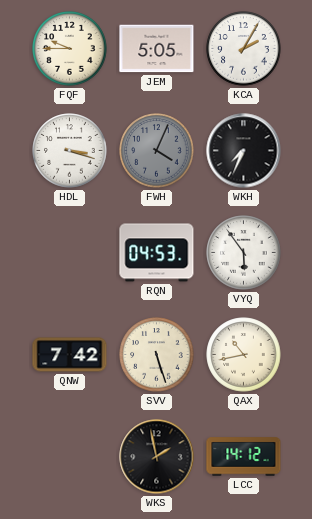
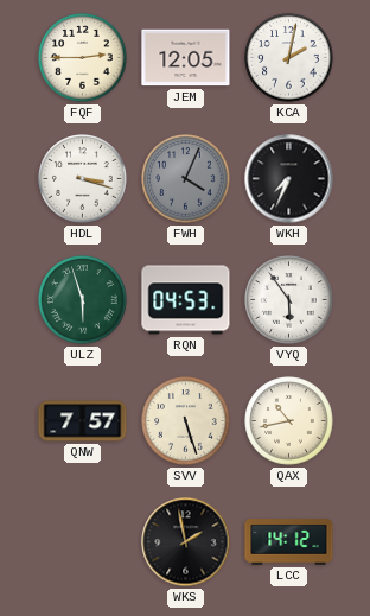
FQF: 9:45 -> 2:45 (83, 58)
JEM: 5:05 -> 12:05 (186, 58)
KCA: 2:05 -> 2:02 (289, 58)
ULZ: none -> 5:57 (83, 300)
QNW: 7:42 -> 7:57 (83, 421)
